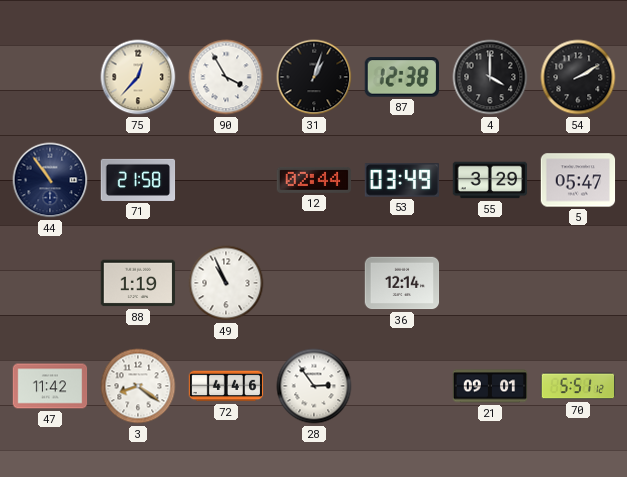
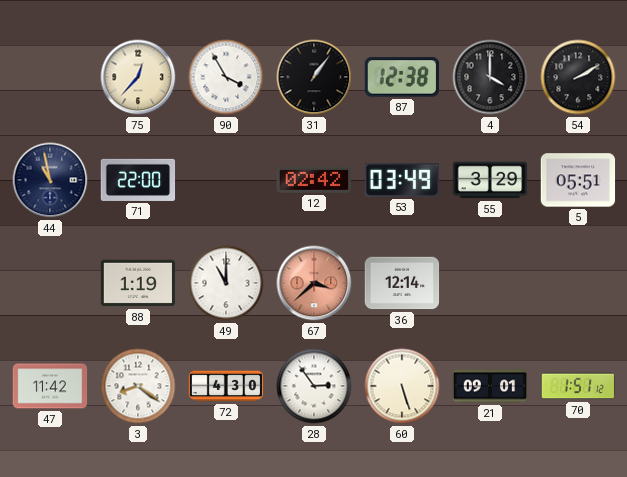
31: 1:03 -> 1:06 (314, 77)
44: 10:54 -> 10:58 (50, 180)
71: 21:58 -> 22:00 (138, 180)
12: 02:44 -> 02:42 (314, 180)
5: 05:47 -> 05:51 (578, 180)
49: 10:56 -> 11:00 (226, 283)
67: none -> 3:38 (314, 283)
72: 4:46 -> 4:30 (226, 386)
60: none -> 5:27 (402, 386)
70: 5:51 -> 1:51 (578, 386)
